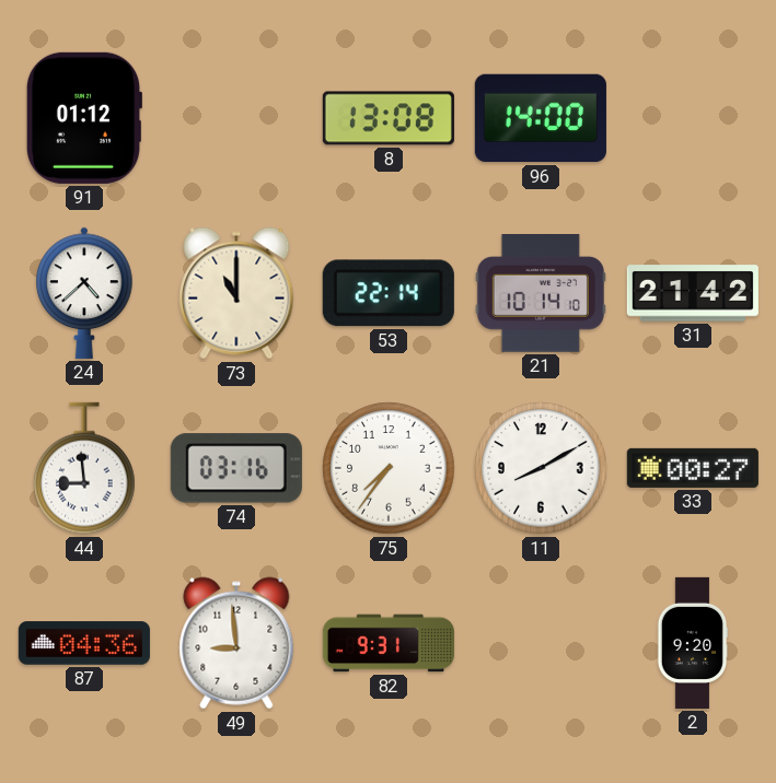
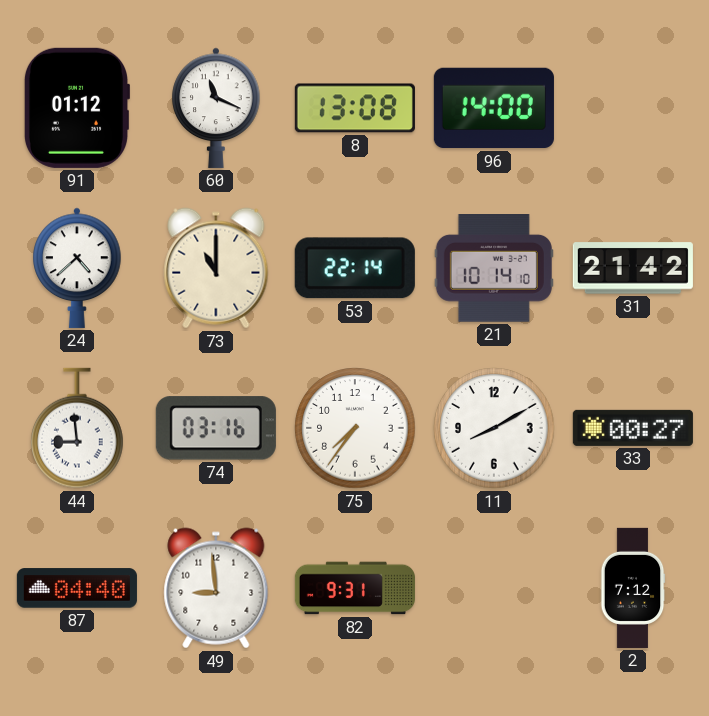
60: none -> 11:19 (216, 108)
87: 04:36 -> 04:40 (77, 588)
2: 9:20 -> 7:12 (633, 588)
